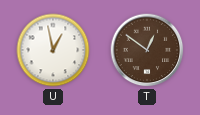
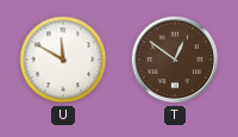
U: 12:58 -> 11:50 (63, 60)
